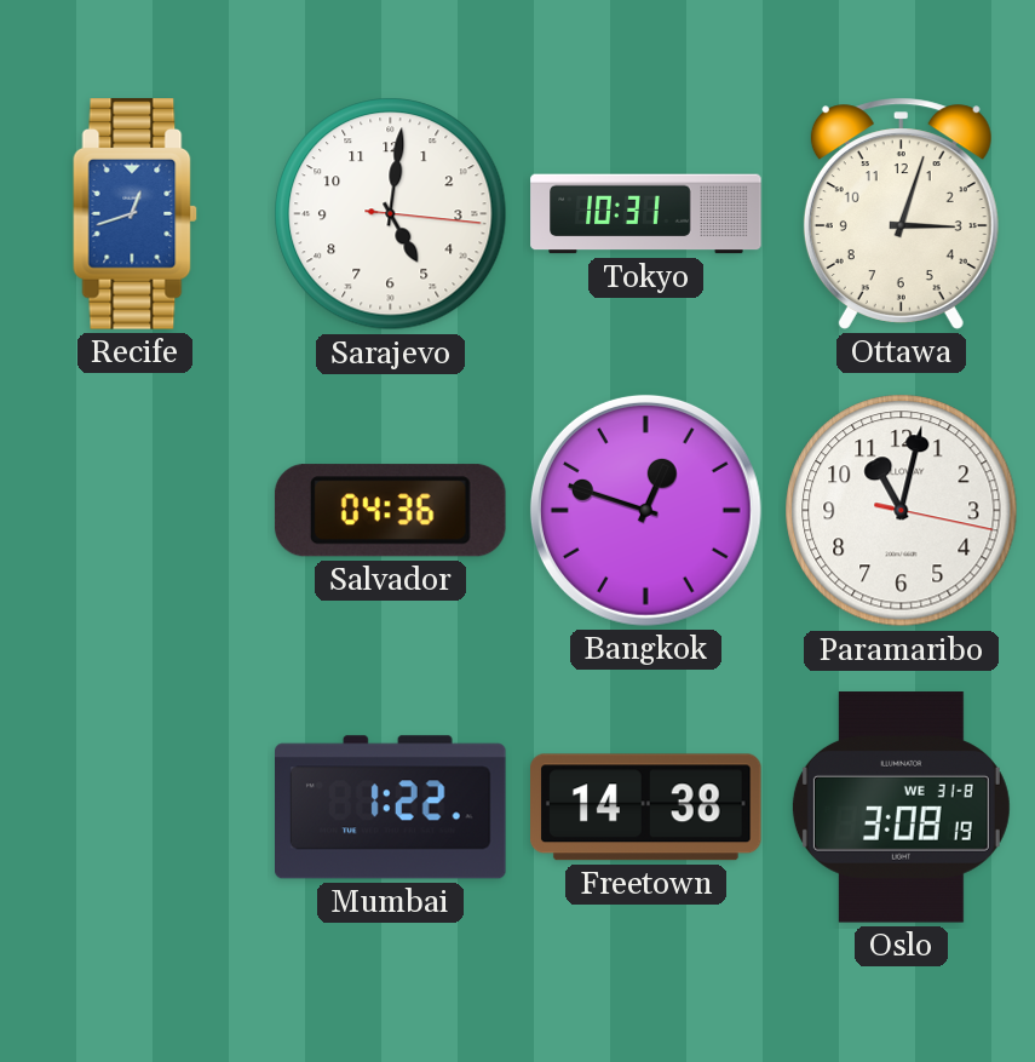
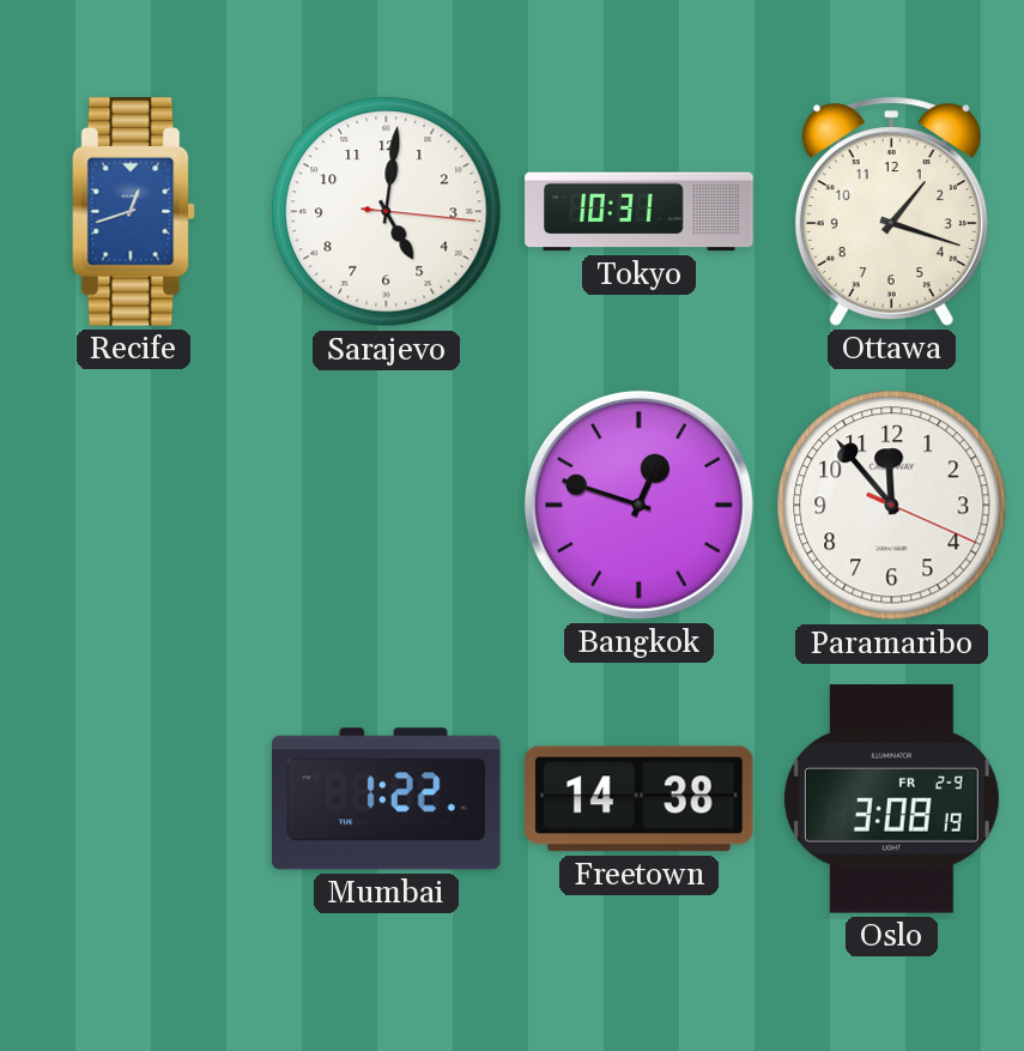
Ottawa: 3:03 -> 1:18 (891, 211)
Salvador: 04:36 -> none (390, 511)
Paramaribo: 11:02 -> 11:53 (892, 506)
Oslo date: WE 31-8 -> FR 2-9 (891, 799)
